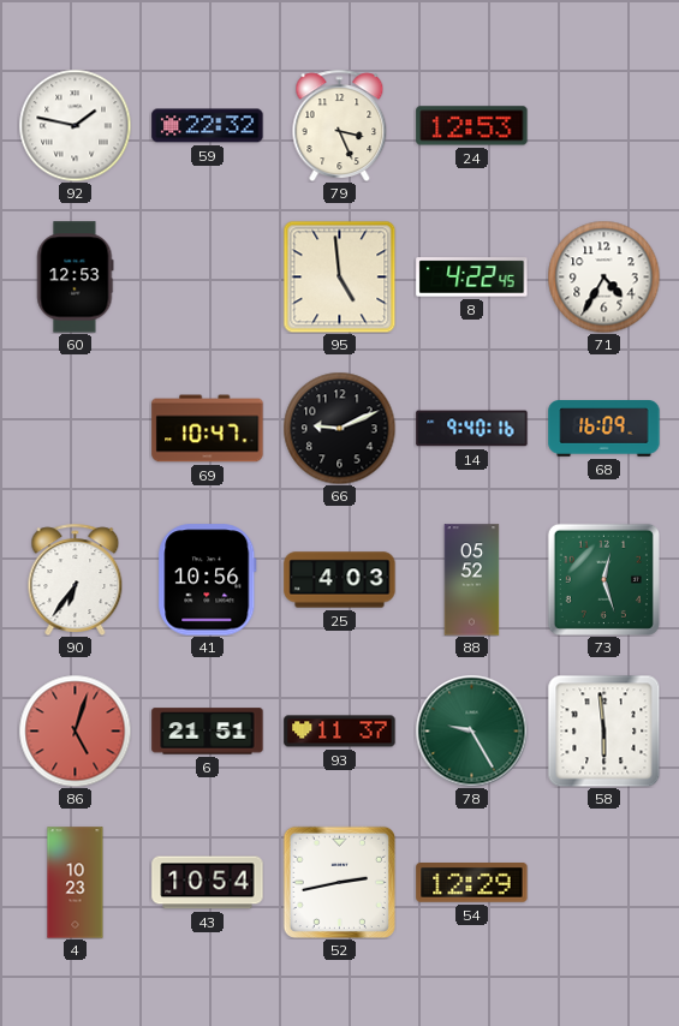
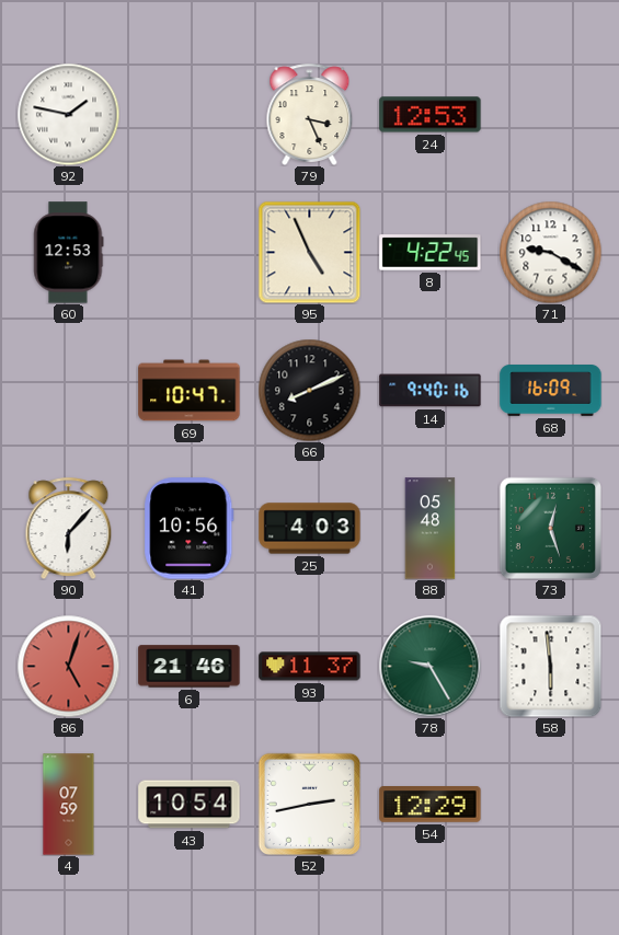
59: 22:32 -> none (208, 126)
95: 4:59 -> 4:56 (309, 252)
71: 4:35 -> 9:20 (550, 252)
66: 9:11 -> 8:11 (309, 390)
90: 6:36 -> 6:07 (69, 528)
88: 05:52 -> 05:48 (431, 529)
6: 21:51 -> 21:46 (190, 667)
4: 10:23 -> 07:59 (69, 805)
